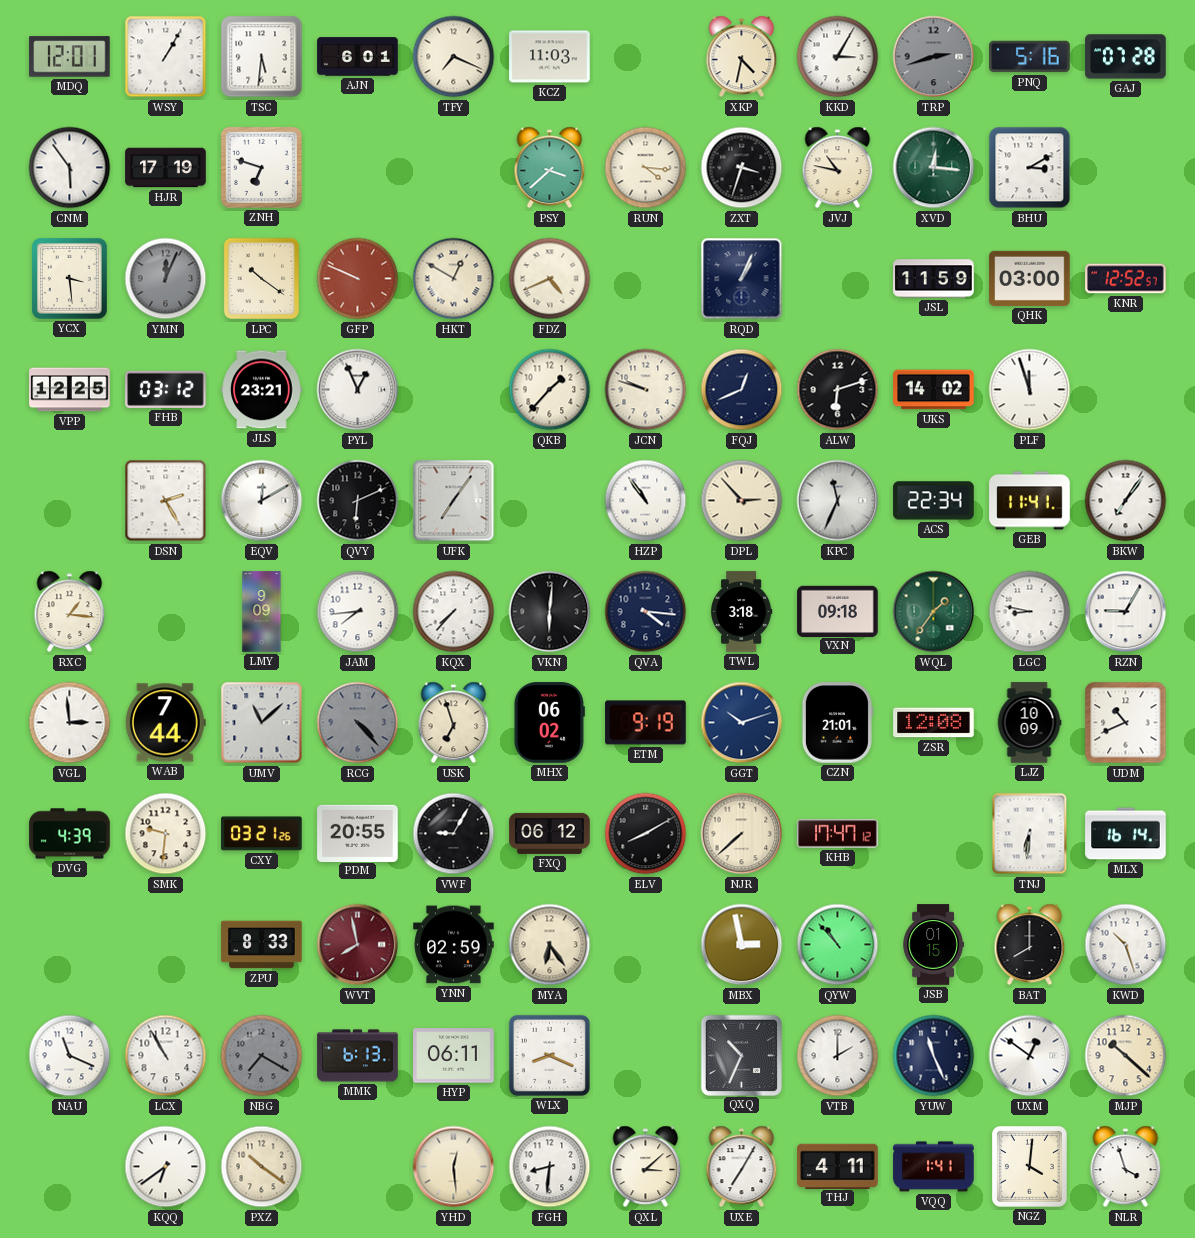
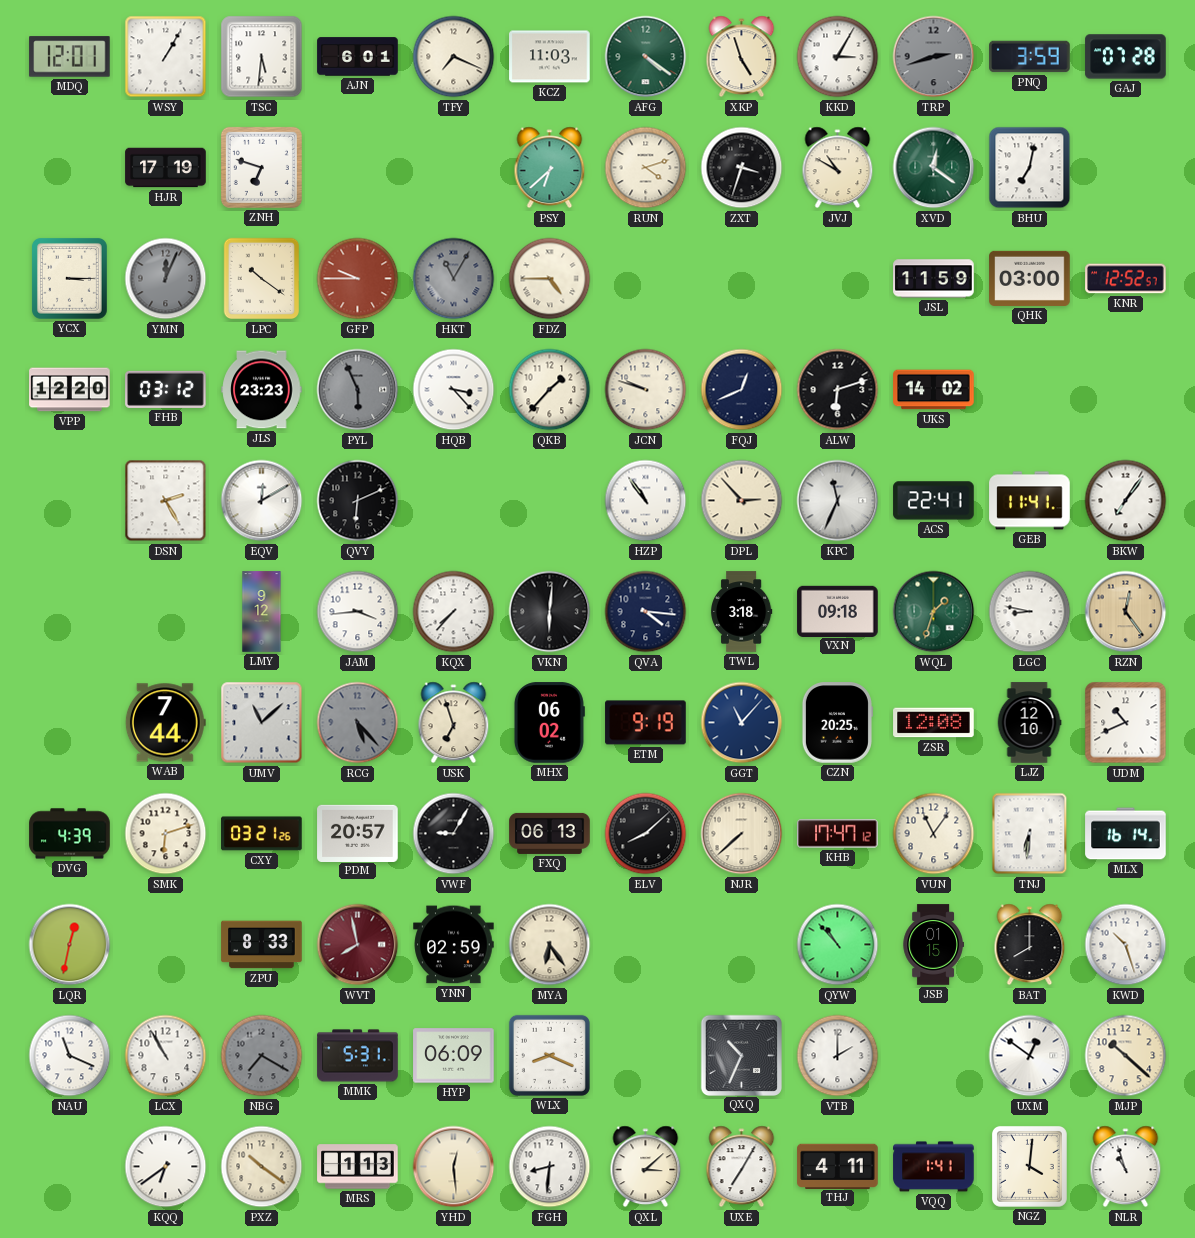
AFG: none -> 4:21 (646, 57)
XKP: 4:32 -> 4:57 (742, 57)
PNQ: 5:16 -> 3:59 (1030, 57)
CNM: 5:54 -> none (70, 168)
PSY: 3:38 -> 6:38 (550, 168)
RUN: 4:16 -> 4:12 (646, 168)
JVJ: 10:47 -> 10:50 (838, 168)
XVD: 12:16 -> 12:21 (934, 168)
BHU: 3:10 -> 7:02 (1030, 168)
YCX: 3:29 -> 3:15 (69, 278)
GFP: 9:49 -> 9:45 (358, 279)
HKT: 12:50 -> 11:05 (454, 279)
HKT dial: cream -> grey (454, 279)
FDZ: 4:41 -> 4:45 (550, 279)
RQD: 1:04 -> none (742, 279)
VPP: 12:25 -> 12:20 (70, 390)
JLS: 23:21 -> 23:23 (262, 390)
PYL: 12:56 -> 5:56 (358, 390)
PYL dial: white -> grey (358, 390)
HQB: none -> 3:23 (454, 390)
PLF: 11:57 -> none (1030, 390)
UFK: 7:06 -> none (454, 501)
ACS: 22:34 -> 22:41 (934, 501)
RXC: 1:16 -> none (70, 612)
LMY: 9:09 -> 9:12 (262, 612)
JAM: 7:44 -> 3:44 (358, 612)
WQL: 1:36 -> 1:33 (934, 612)
RZN: 9:05 -> 12:24 (1126, 612)
RZN dial: white -> champagne (1126, 612)
VGL: 2:59 -> none (70, 723)
RCG: 4:23 -> 5:23 (358, 723)
GGT: 10:12 -> 11:07 (742, 723)
CZN: 21:01 -> 20:25 (837, 723)
LJZ: 10:09 -> 12:10 (1029, 723)
SMK: 9:31 -> 6:12 (166, 834)
PDM: 20:55 -> 20:57 (358, 833)
FXQ: 06:12 -> 06:13 (550, 833)
ELV: 8:10 -> 8:08 (646, 834)
VUN: none -> 11:06 (934, 834)
LQR: none -> 12:32 (70, 945)
MBX: 2:58 -> none (742, 945)
MMK: 6:13 -> 5:31 (358, 1056)
HYP: 06:11 -> 06:09 (454, 1056)
YUW: 11:26 -> none (934, 1056)
MRS: none -> 1:13 (358, 1167)
NLR: 3:57 -> 10:57 (1126, 1167)
